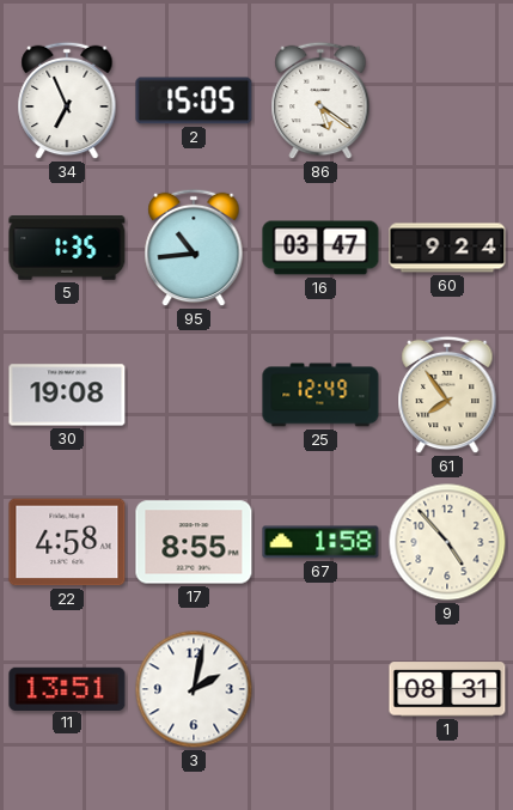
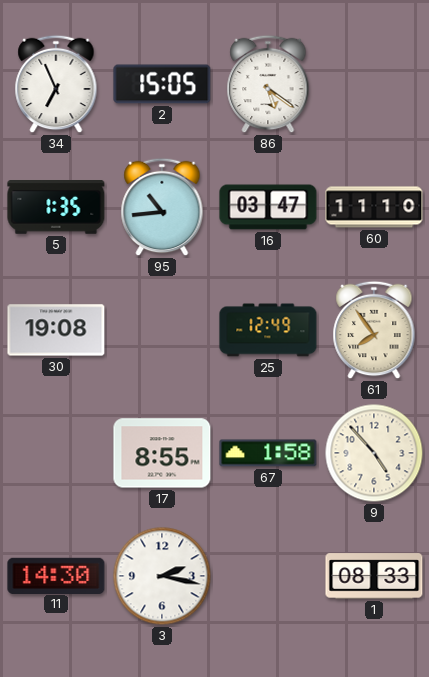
60: 9:24 -> 11:10 (374, 207)
22: 4:58 -> none (67, 542)
11: 13:51 -> 14:30 (56, 575)
3: 2:02 -> 2:17 (162, 576)
1: 08:31 -> 08:33 (374, 576)
